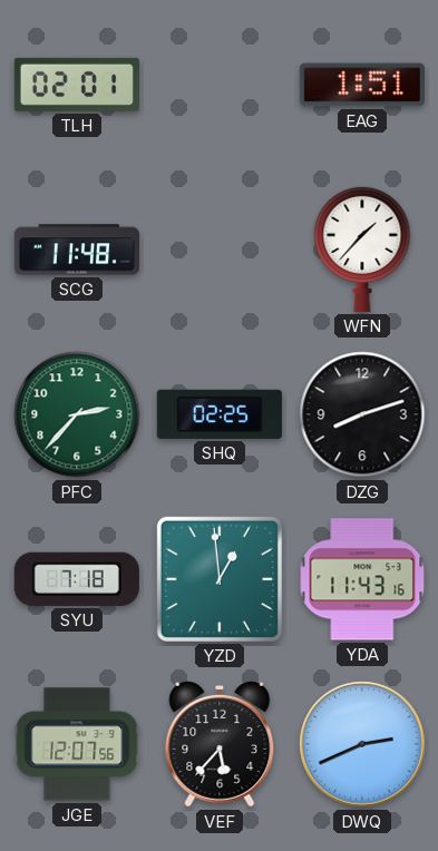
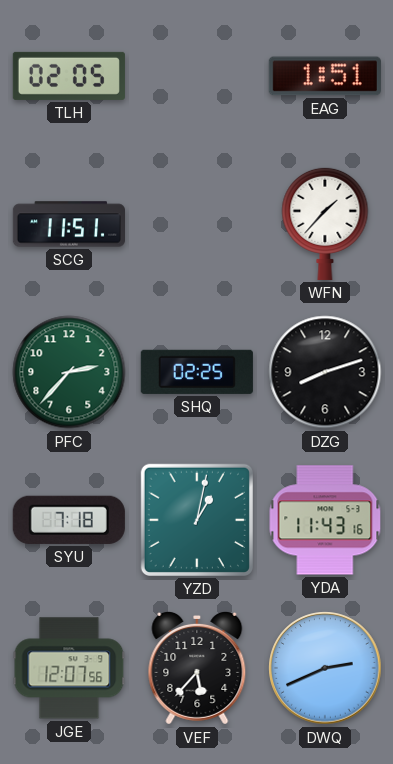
TLH: 02:01 -> 02:05 (69, 76)
SCG: 11:48 -> 11:51 (68, 224)
YZD: 12:59 -> 1:02 (197, 520)
